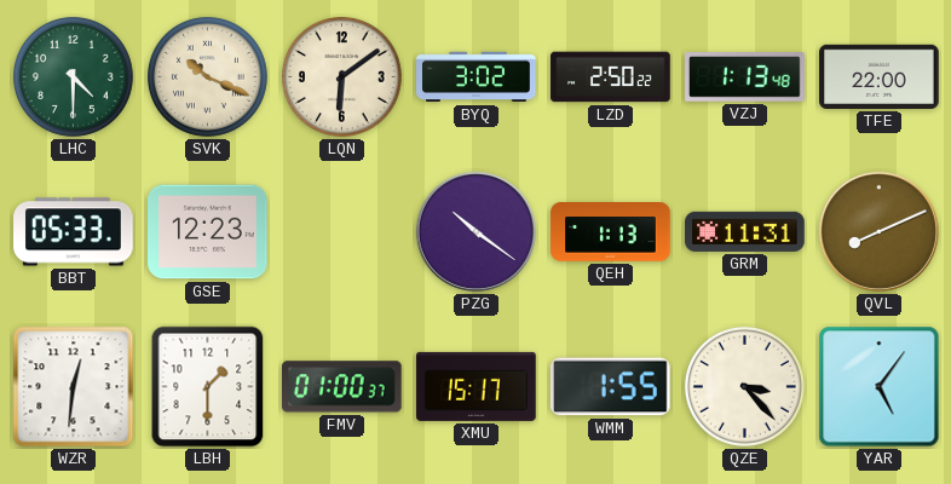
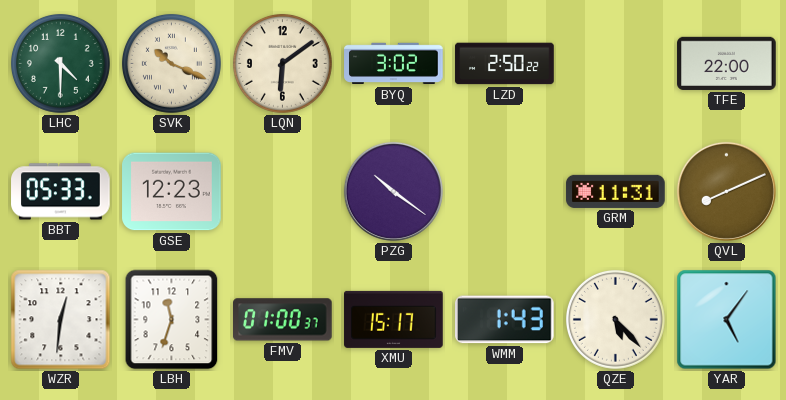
VZJ: 1:13 -> none (745, 77)
QEH: 1:13 -> none (611, 232)
LBH: 1:30 -> 11:33 (172, 320)
WMM: 1:55 -> 1:43 (505, 320)
QZE: 3:23 -> 5:23 (615, 319)
